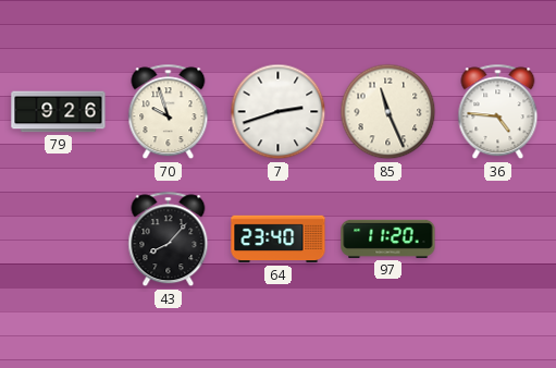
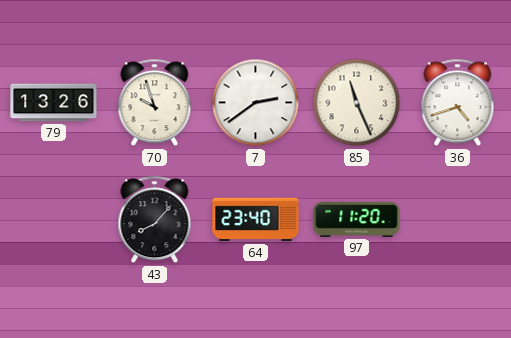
79: 9:26 -> 13:26 (54, 103)
7: 2:42 -> 2:39 (256, 103)
36: 4:46 -> 4:42 (458, 103)
